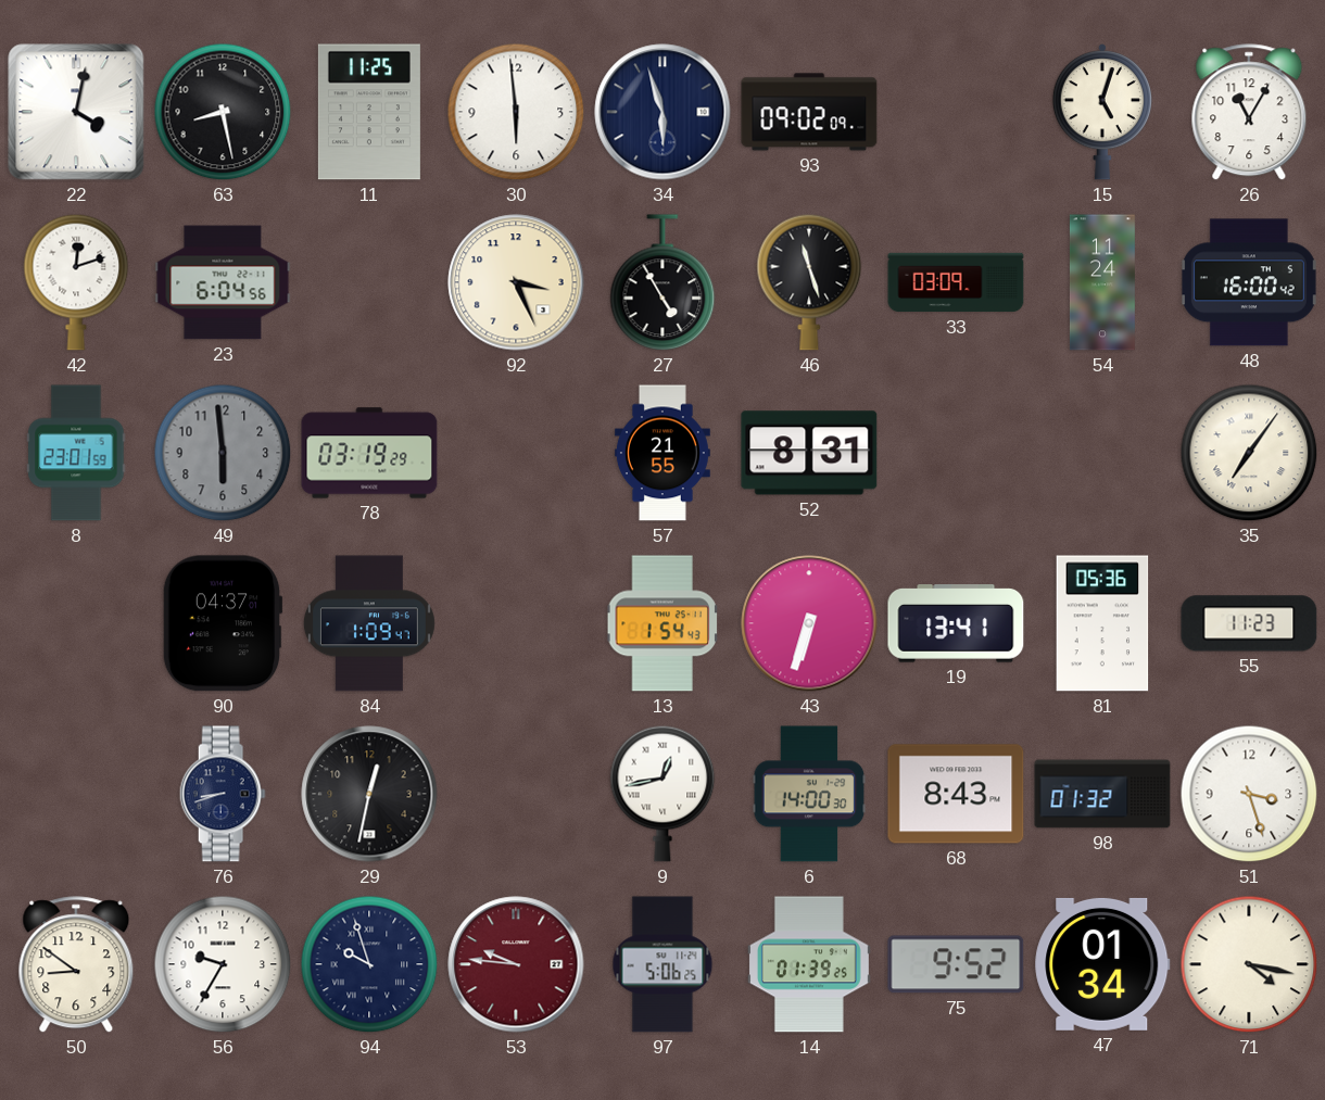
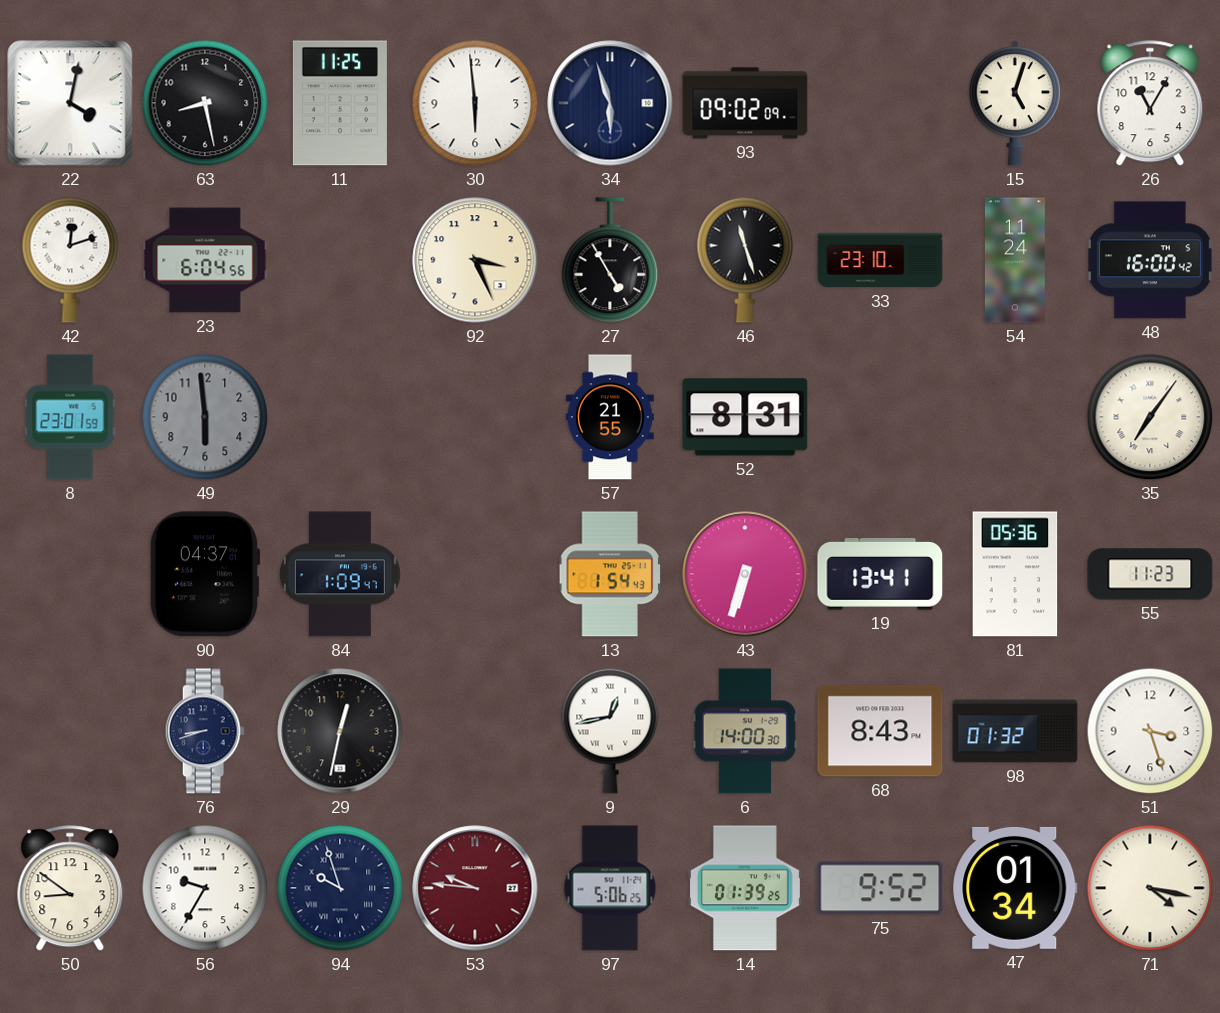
33: 03:09 -> 23:10 (880, 260)
78: 03:19 -> none (369, 453)
